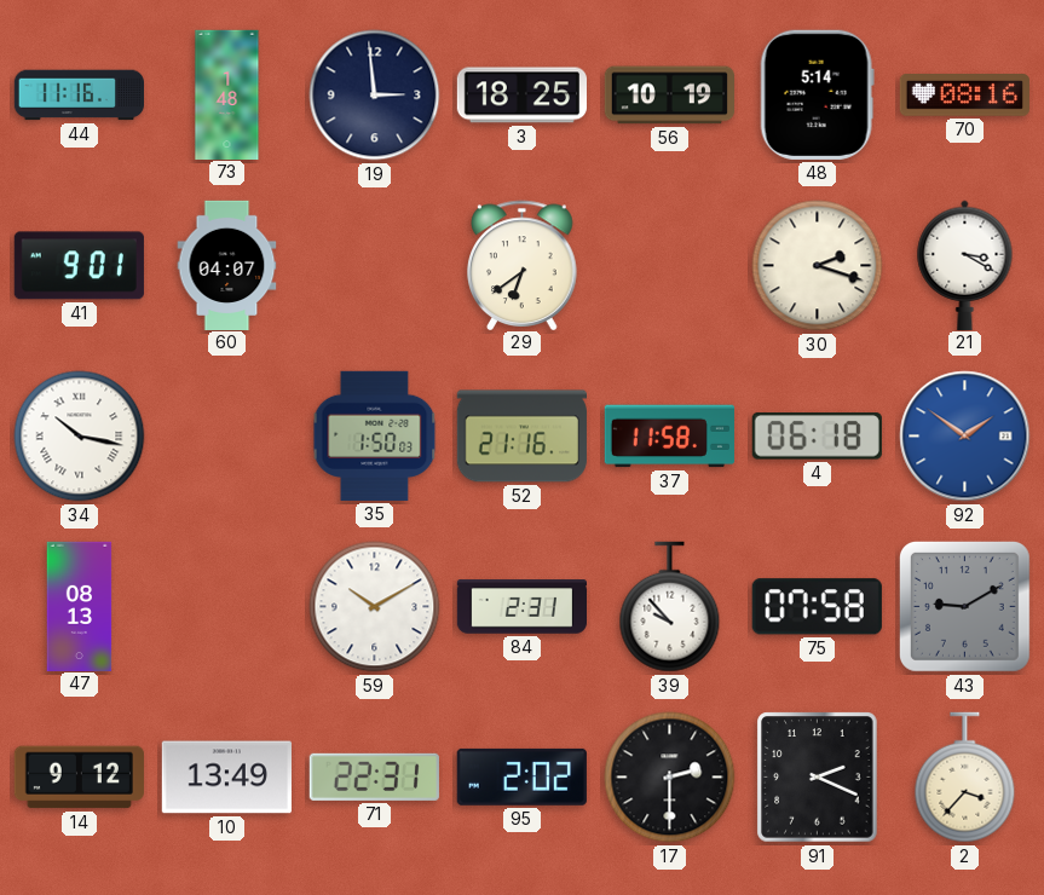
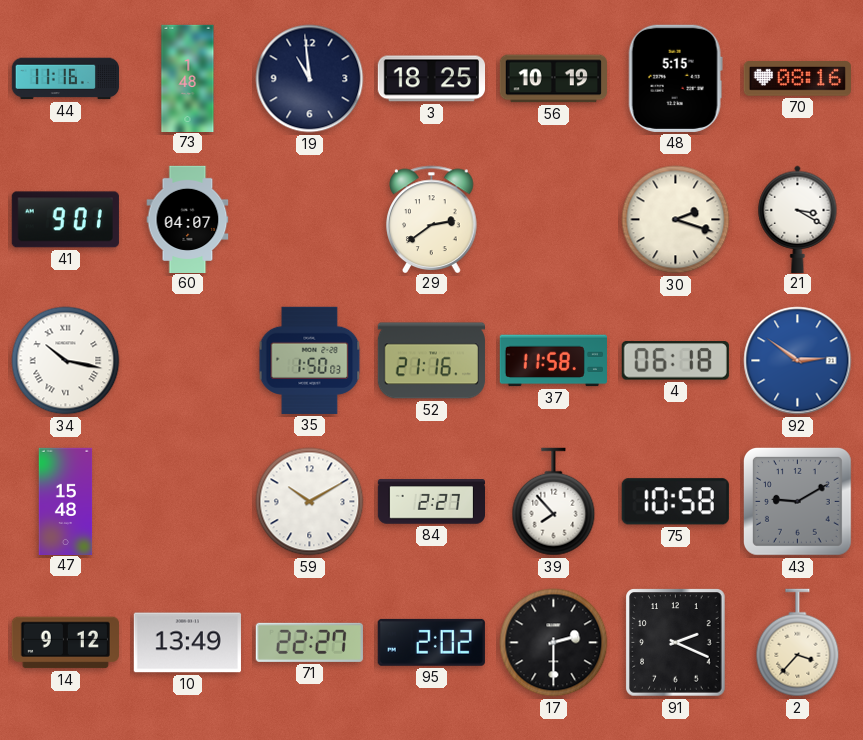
19: 2:59 -> 10:59 (310, 79)
48: 5:14 -> 5:15 (675, 78)
29: 6:39 -> 2:39 (432, 219)
92: 1:51 -> 2:51 (798, 361)
47: 08:13 -> 15:48 (66, 501)
84: 2:31 -> 2:27 (431, 502)
39: 9:53 -> 7:53 (554, 502)
75: 07:58 -> 10:58 (675, 502)
71: 22:31 -> 22:27 (309, 642)
